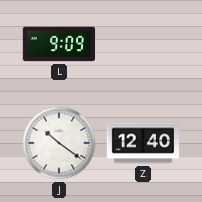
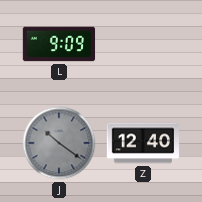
J dial: white -> grey (59, 143)
